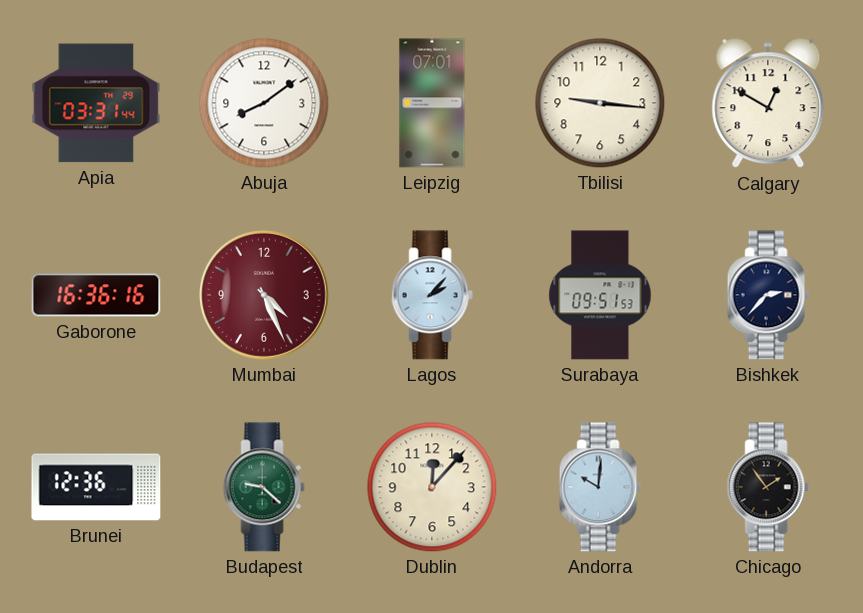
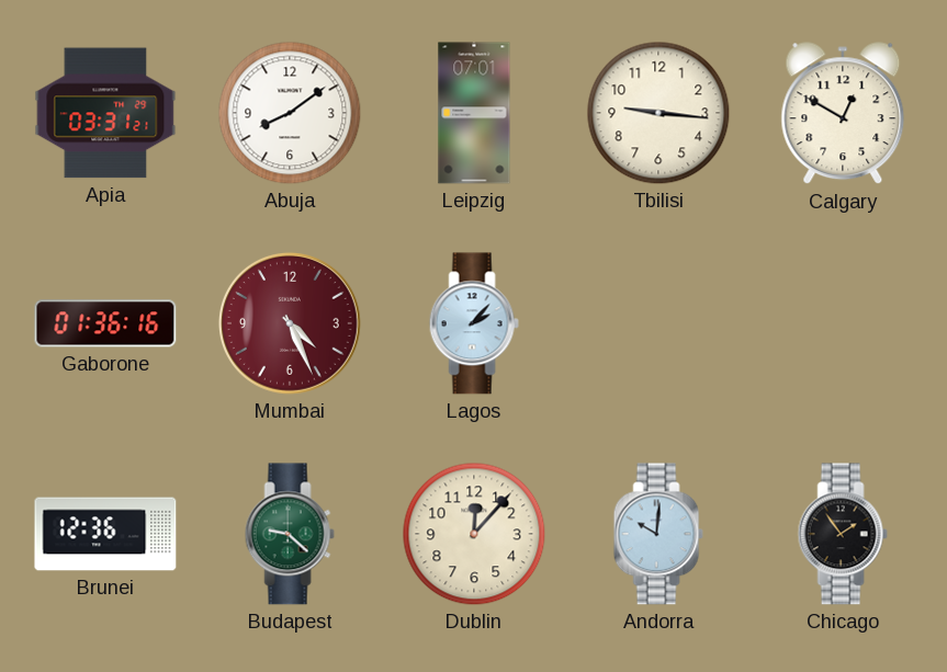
Apia: 03:31:44 -> 03:31:21 (105, 113)
Gaborone: 16:36 -> 01:36 (105, 323)
Surabaya: 09:51 -> none (600, 295)
Bishkek: 2:37 -> none (768, 295)
